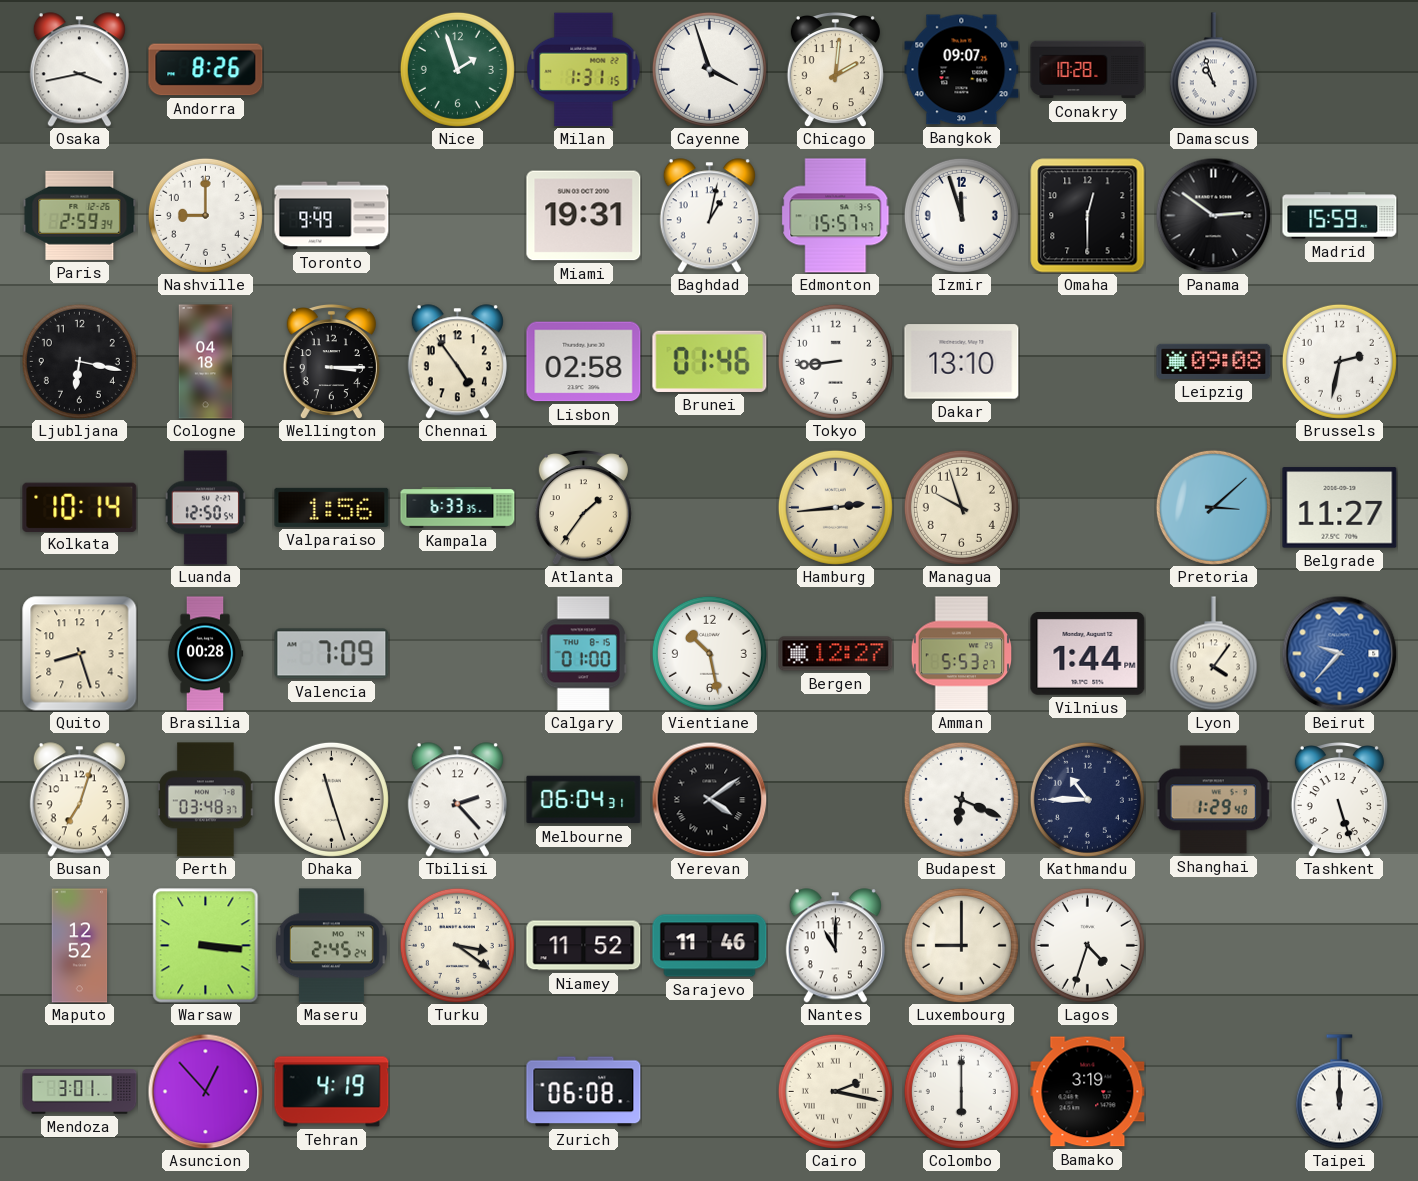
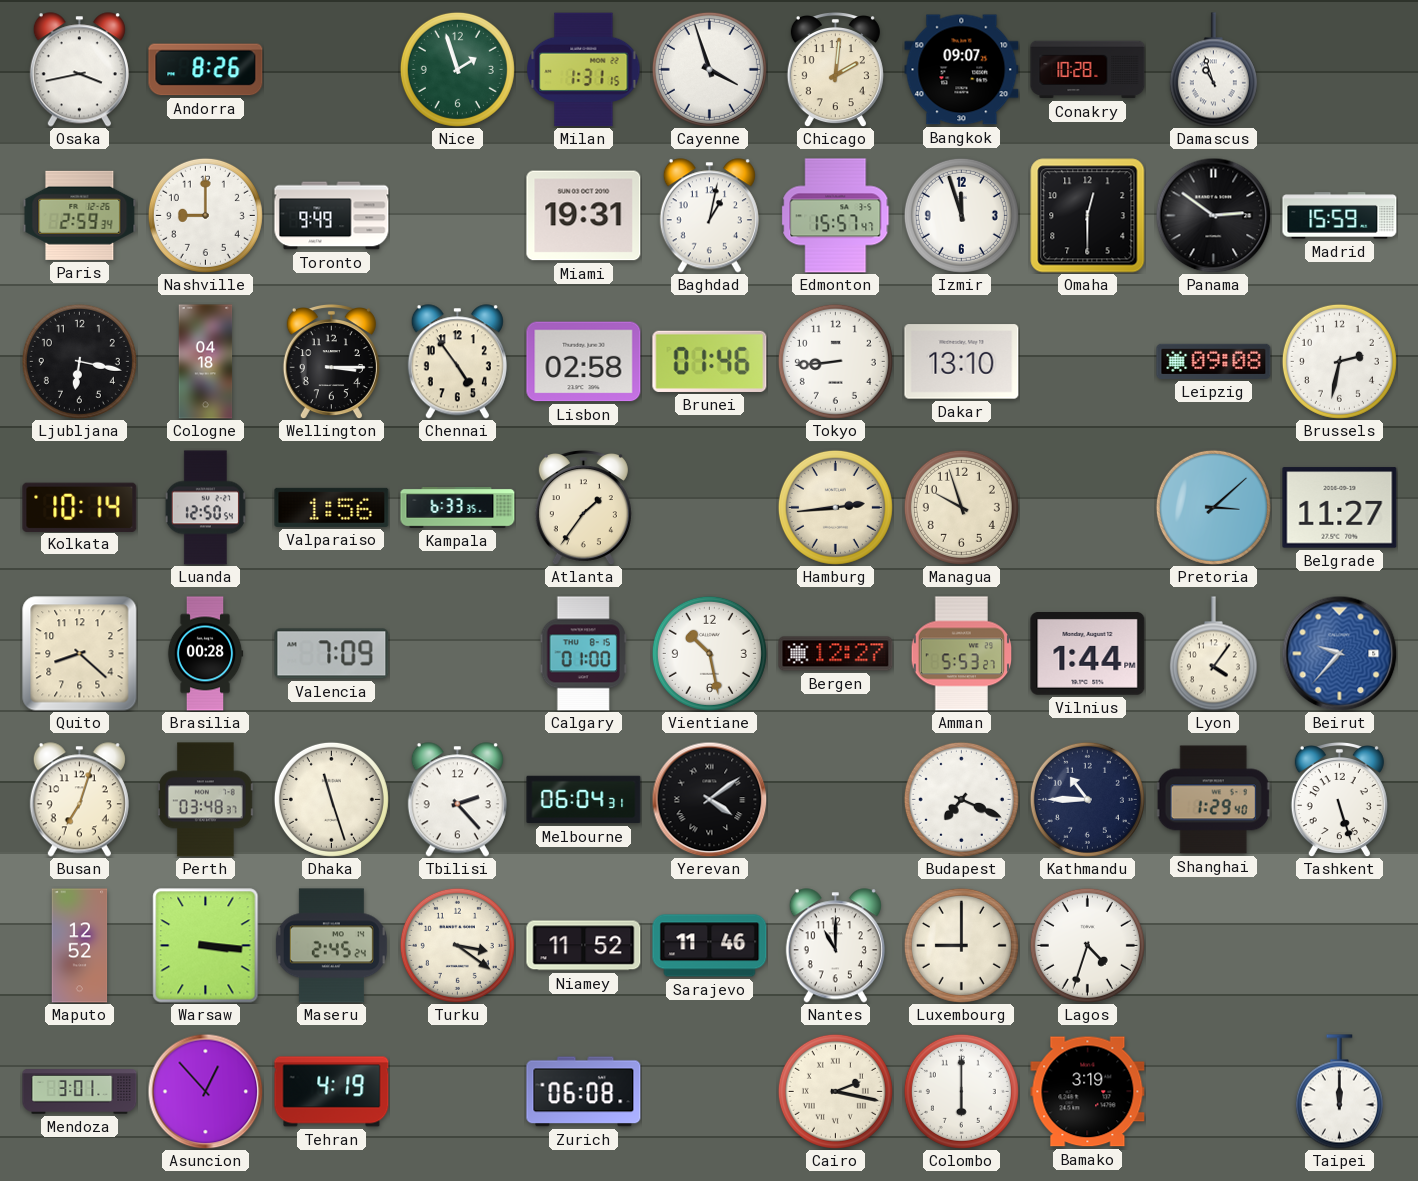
Quito: 8:27 -> 8:22 (80, 654)
Budapest: 6:19 -> 7:19 (961, 799)
